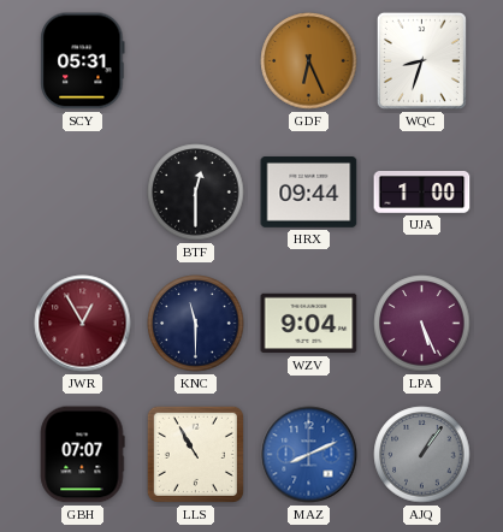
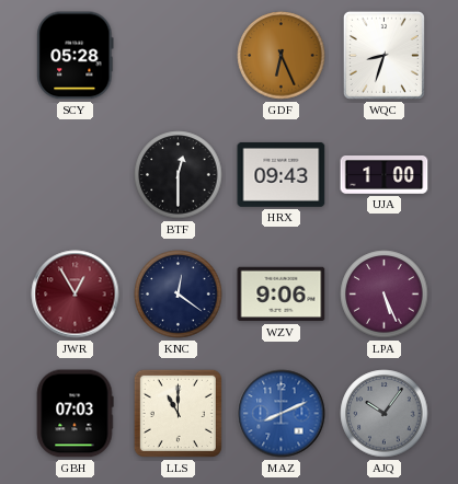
SCY: 05:31 -> 05:28 (76, 56)
HRX: 09:44 -> 09:43 (282, 174)
KNC: 11:30 -> 12:21 (179, 295)
WZV: 9:04 -> 9:06 (282, 295)
GBH: 07:07 -> 07:03 (75, 414)
LLS: 10:55 -> 11:00 (178, 413)
AJQ: 1:06 -> 10:06 (385, 414)
